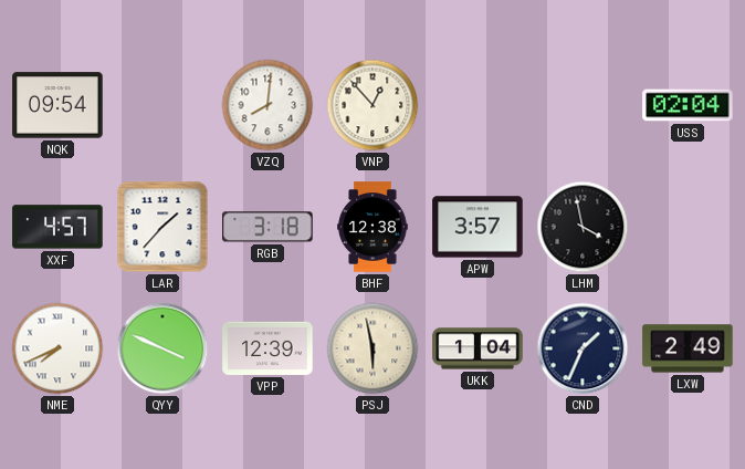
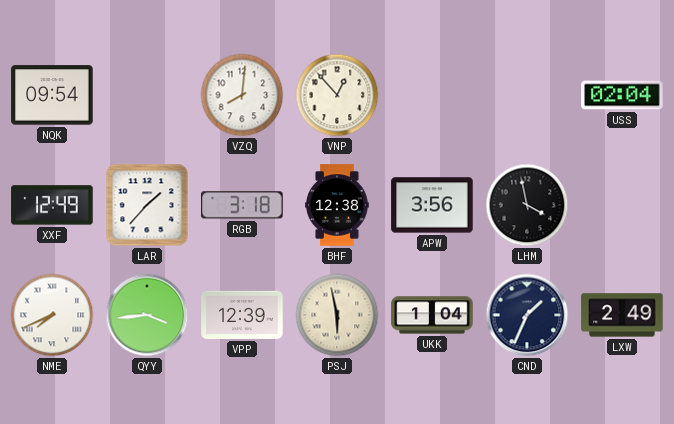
XXF: 4:57 -> 12:49 (52, 205)
APW: 3:57 -> 3:56 (432, 205)
QYY: 3:49 -> 3:44 (147, 315)
